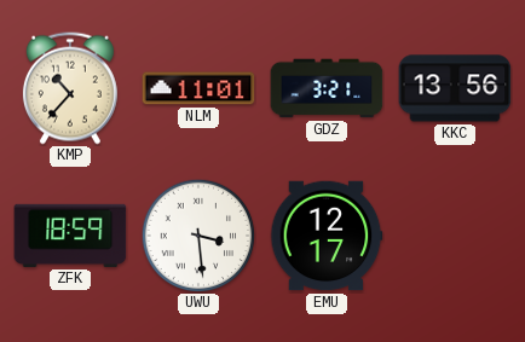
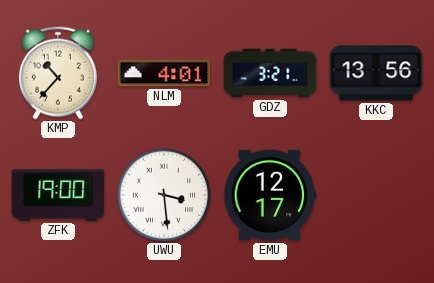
NLM: 11:01 -> 4:01 (164, 73)
ZFK: 18:59 -> 19:00 (58, 195)
